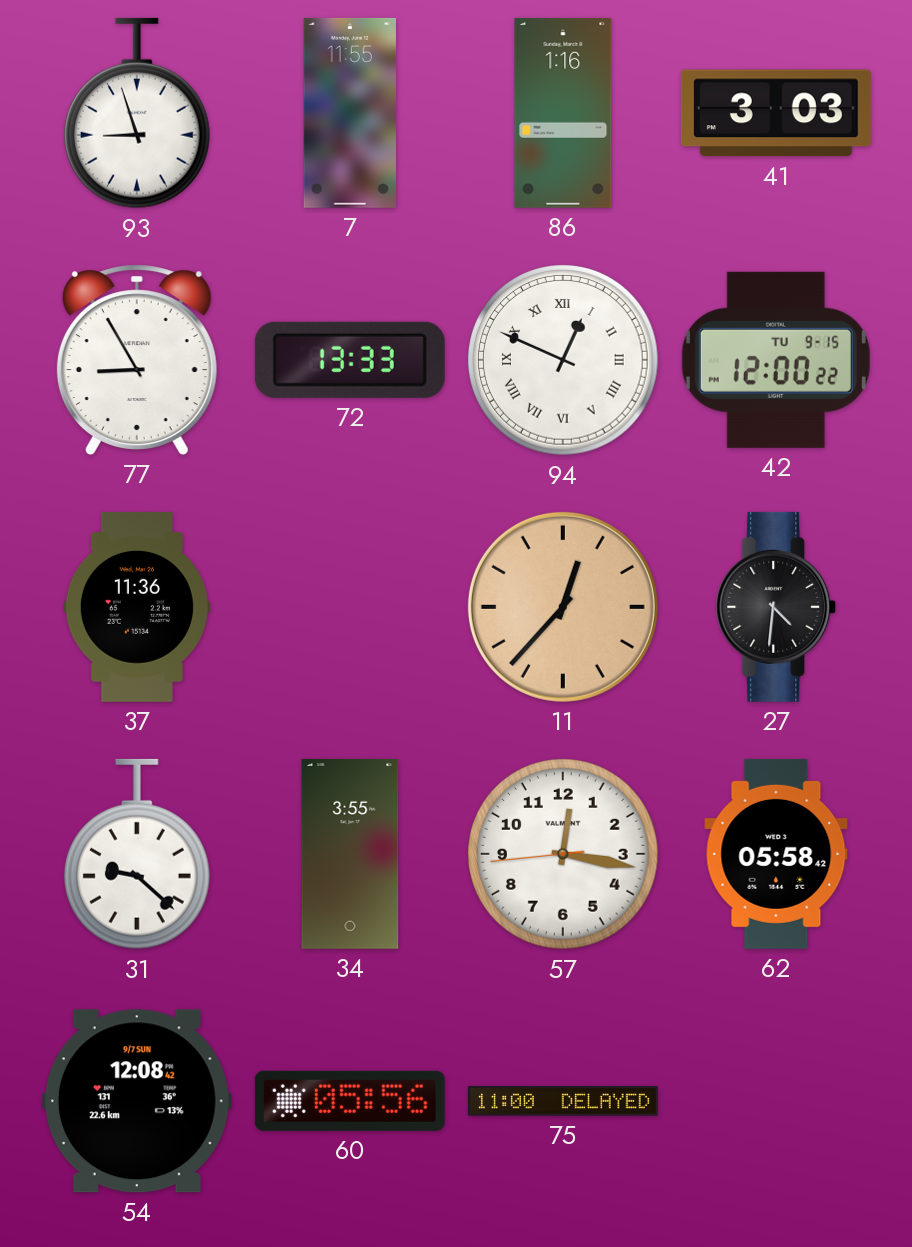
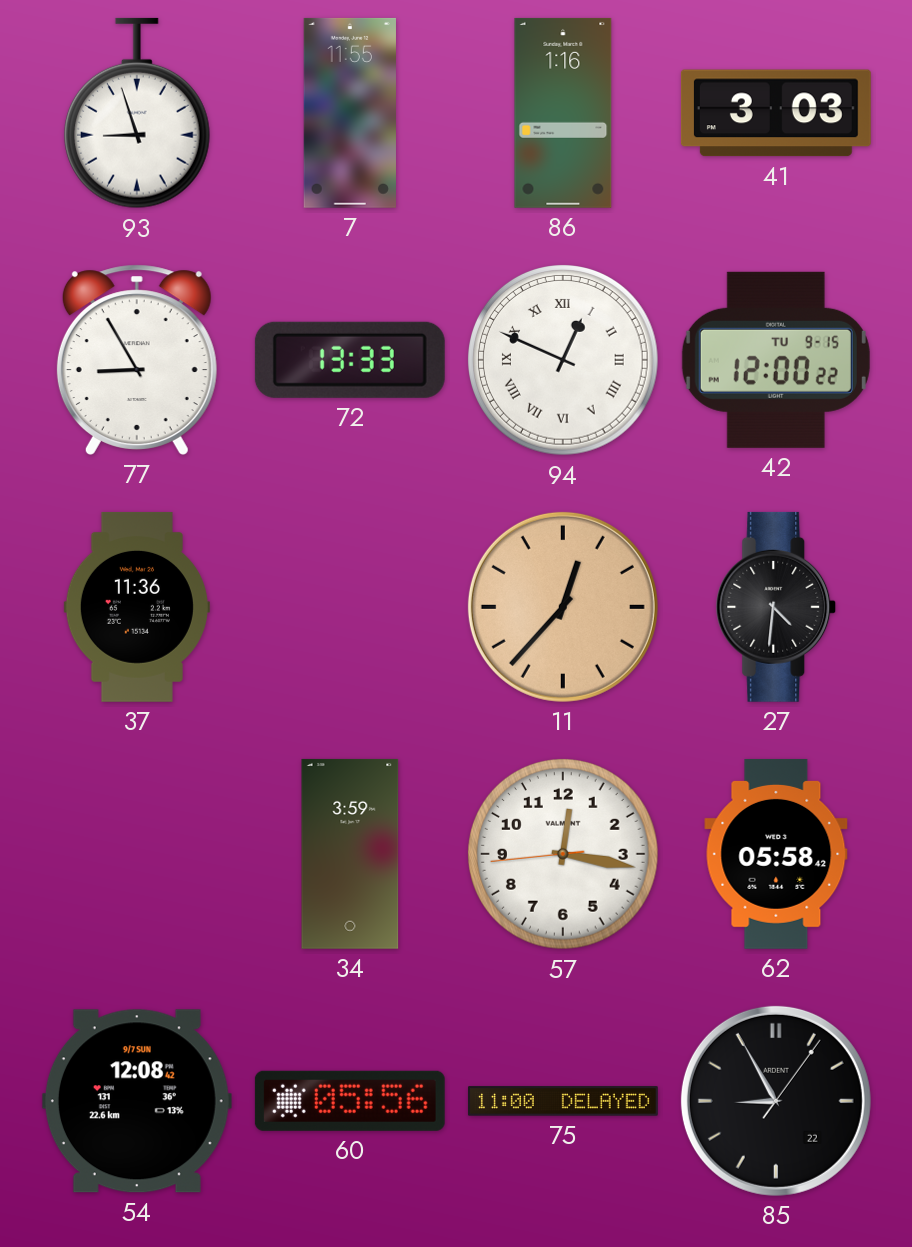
31: 9:22 -> none (137, 854)
34: 3:55 -> 3:59 (350, 854)
85: none -> 8:55 (776, 1101)
